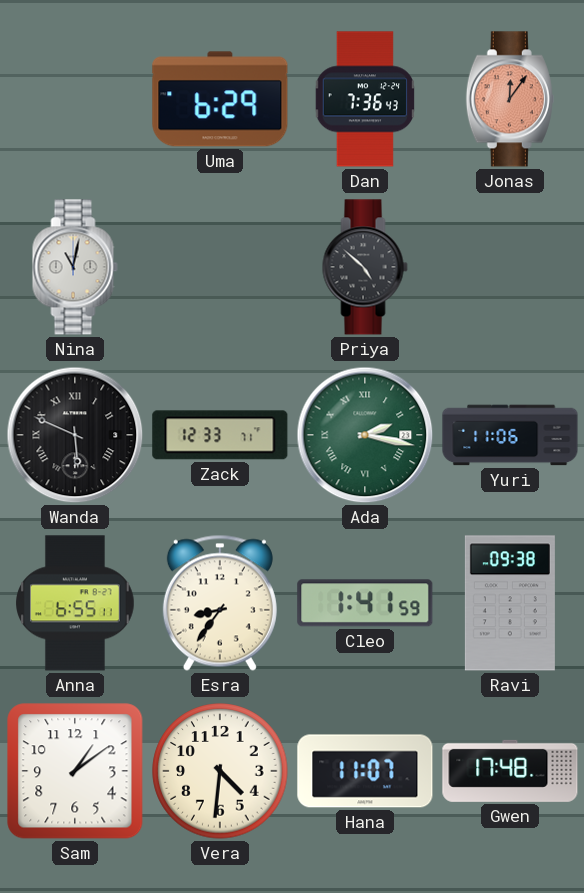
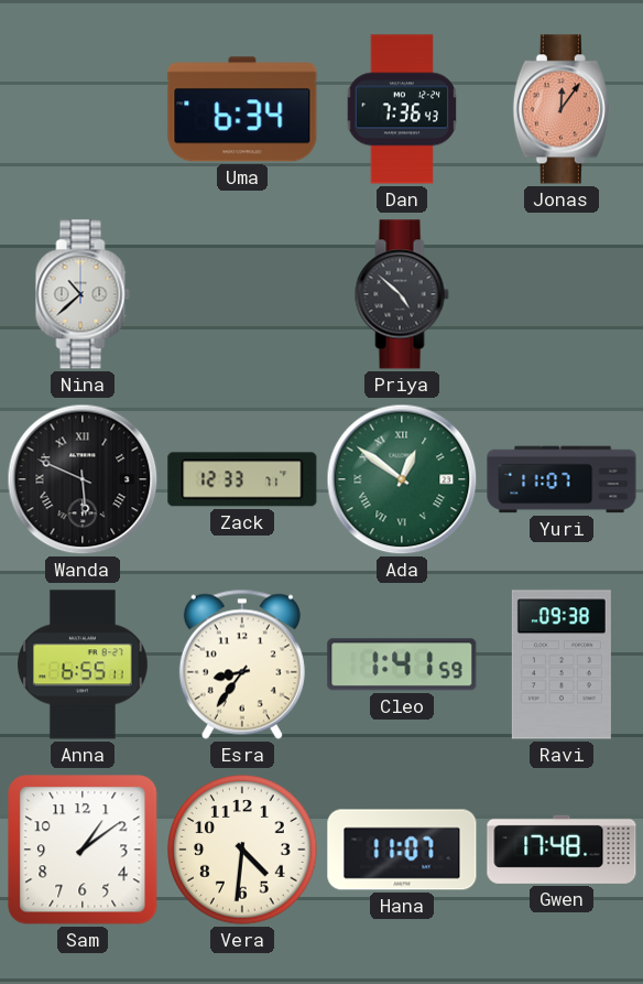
Uma: 6:29 -> 6:34 (242, 109)
Nina: 11:02 -> 10:38 (83, 294)
Ada: 2:17 -> 12:51 (402, 479)
Yuri: 11:06 -> 11:07 (562, 479)
